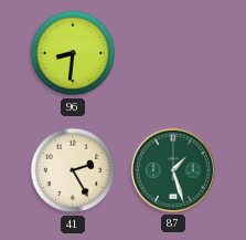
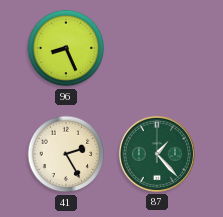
96: 8:31 -> 8:26 (66, 48)
87: 1:27 -> 1:23 (157, 154)
